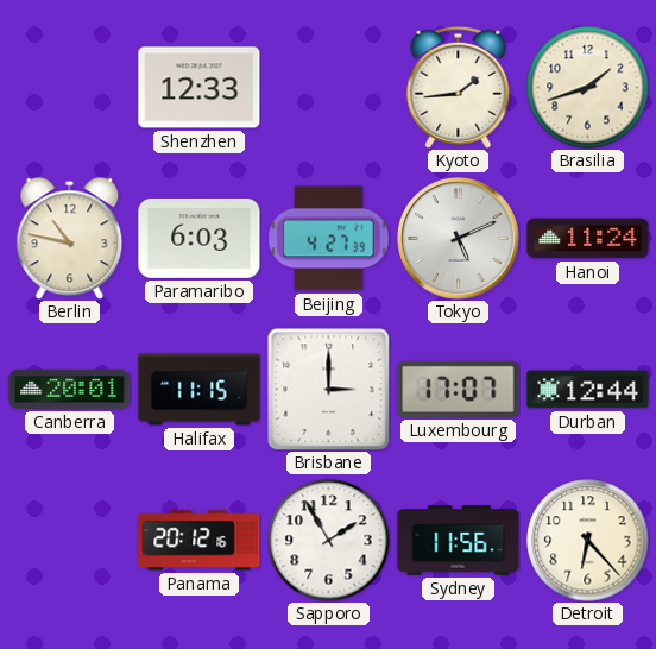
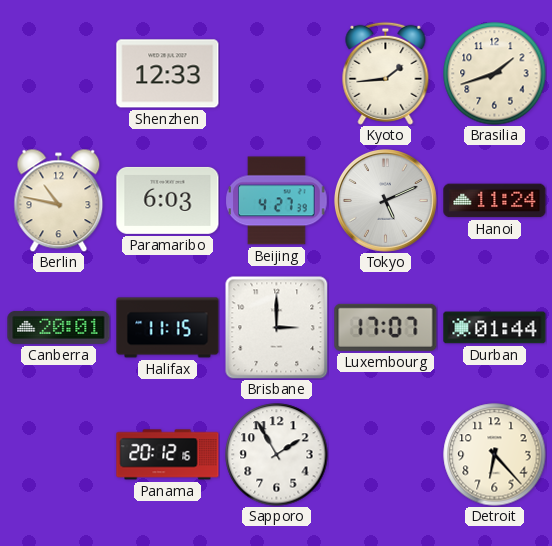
Durban: 12:44 -> 01:44 (495, 328)
Sydney: 11:56 -> none (459, 541)
